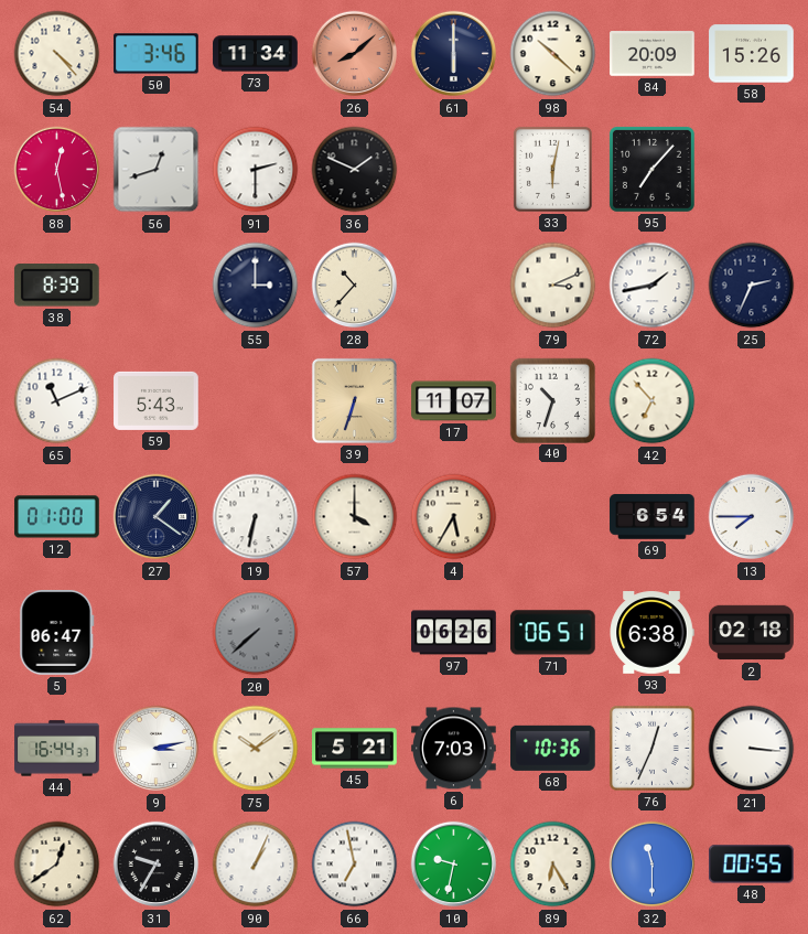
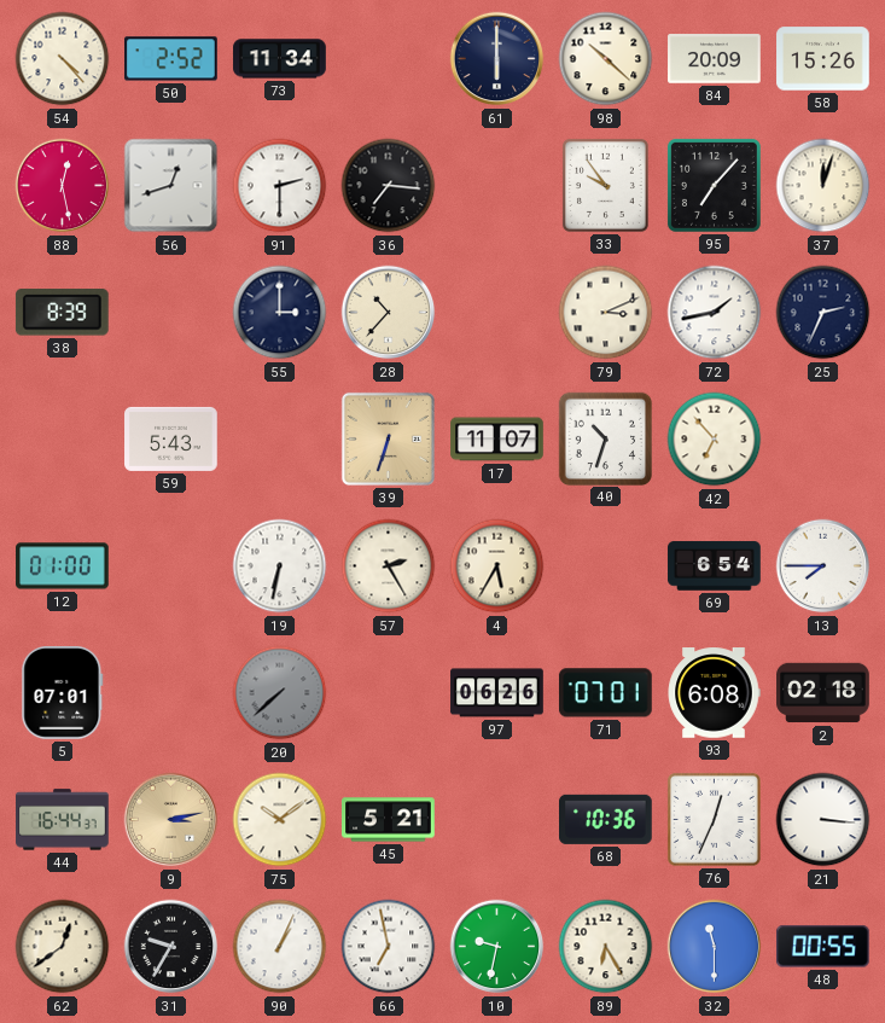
50: 3:46 -> 2:52 (171, 59)
26: 8:08 -> none (355, 54)
36: 1:49 -> 7:16 (389, 186)
33: 6:02 -> 9:54 (605, 185)
37: none -> 12:03 (823, 186)
65: 11:11 -> none (57, 401)
27: 1:21 -> none (157, 517)
57: 4:00 -> 2:25 (389, 566)
5: 06:47 -> 07:01 (63, 693)
71: 06:51 -> 07:01 (605, 693)
93: 6:38 -> 6:08 (714, 693)
9 dial: white -> champagne (171, 820)
6: 7:03 -> none (454, 749)
